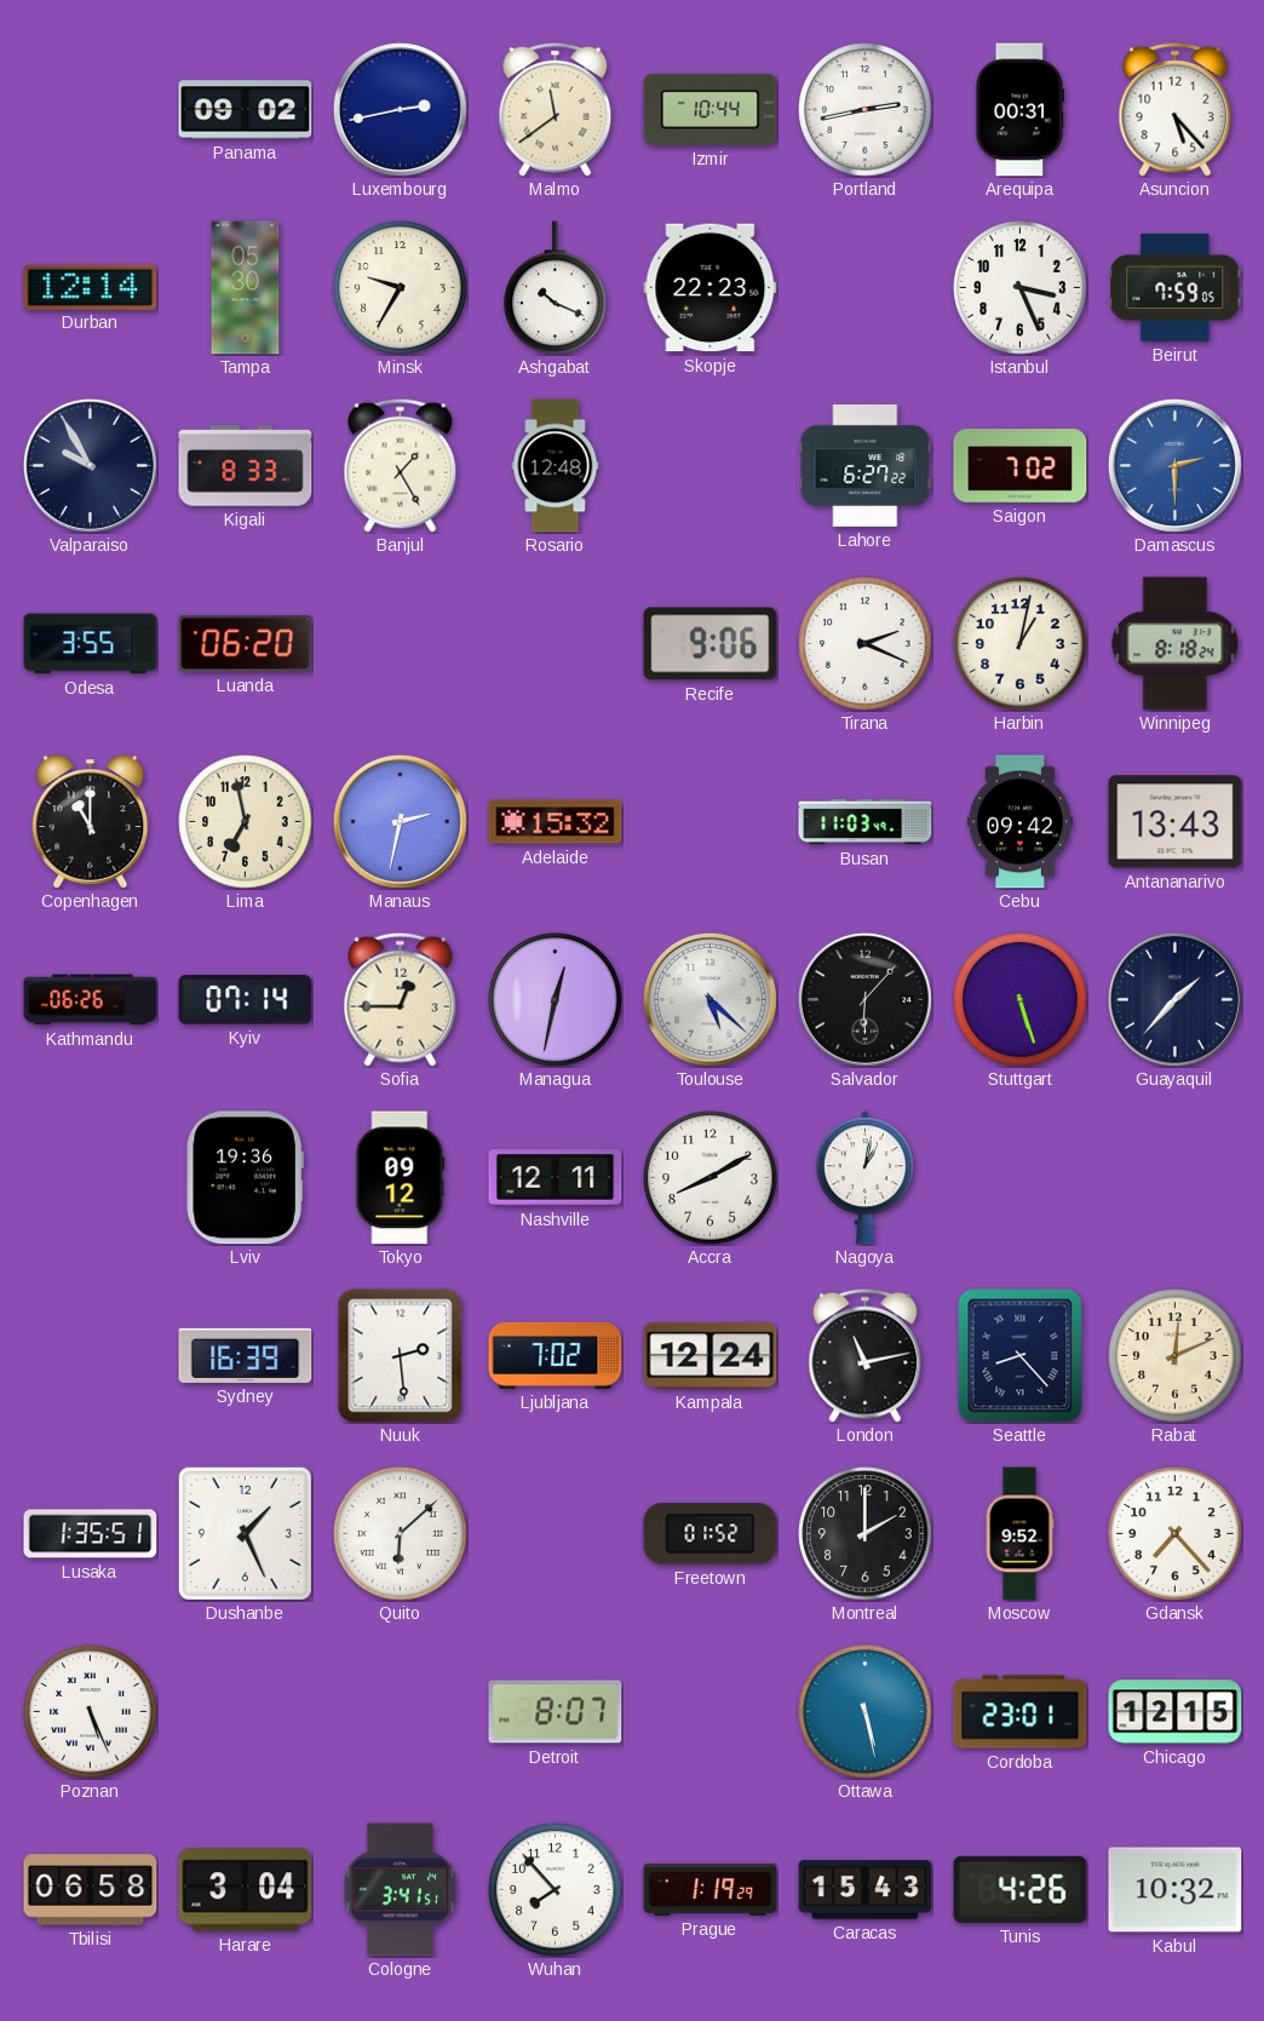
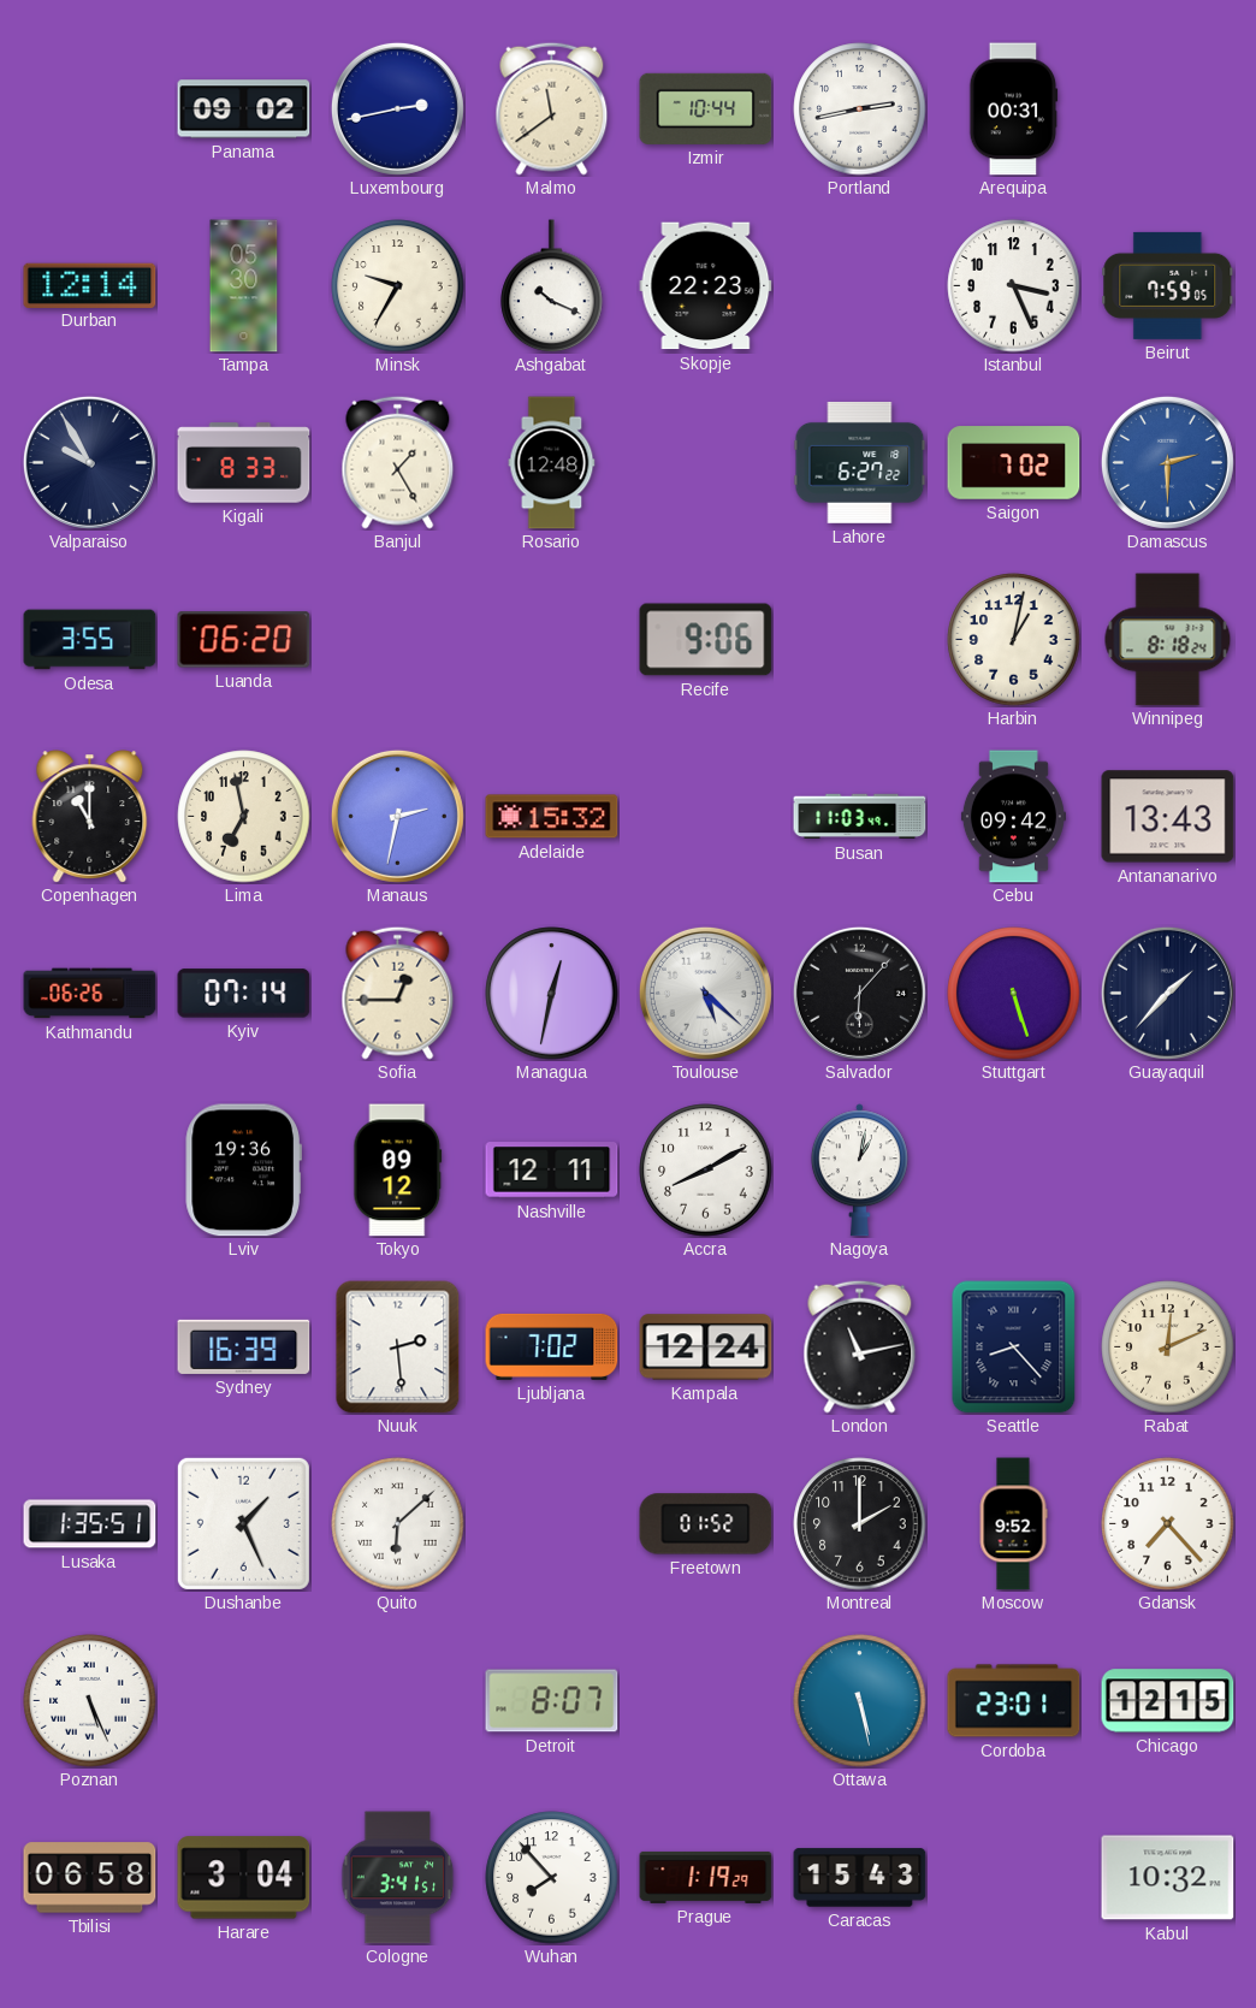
Asuncion: 5:23 -> none (1176, 109)
Tirana: 2:19 -> none (866, 644)
Tunis: 4:26 -> none (1021, 1889)
